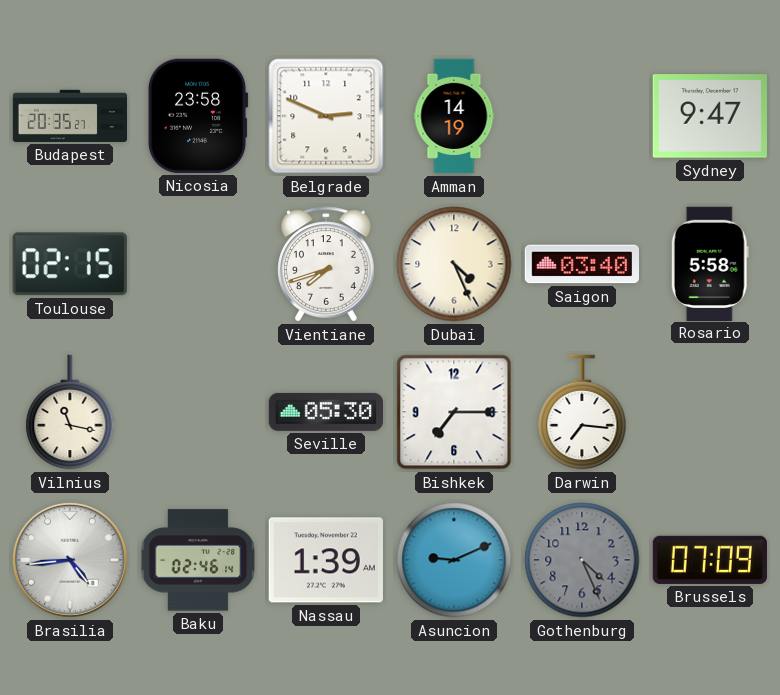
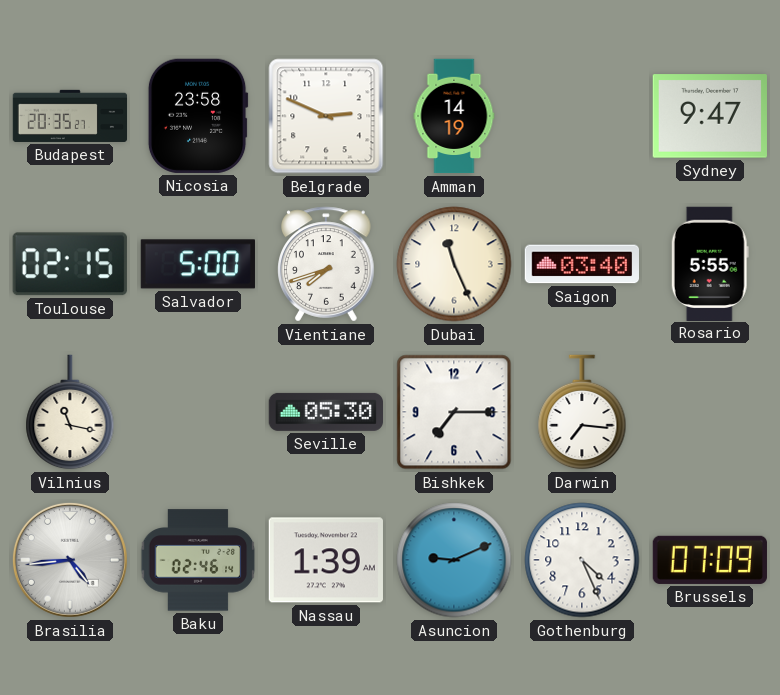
Salvador: none -> 5:00 (197, 264)
Dubai: 4:26 -> 11:26 (454, 264)
Rosario: 5:58 -> 5:55 (710, 263)
Gothenburg dial: grey -> white (582, 560)
